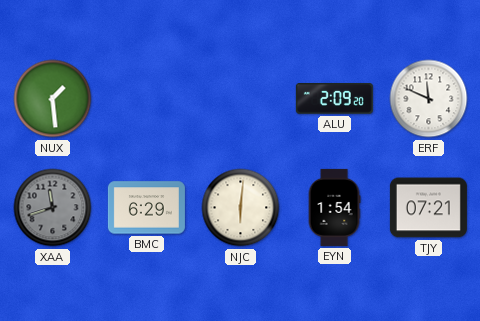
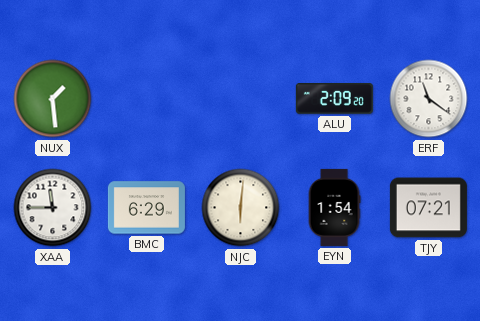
ERF: 11:49 -> 11:21 (429, 99)
XAA: 11:42 -> 11:45 (53, 208)
XAA dial: grey -> white (53, 208)
